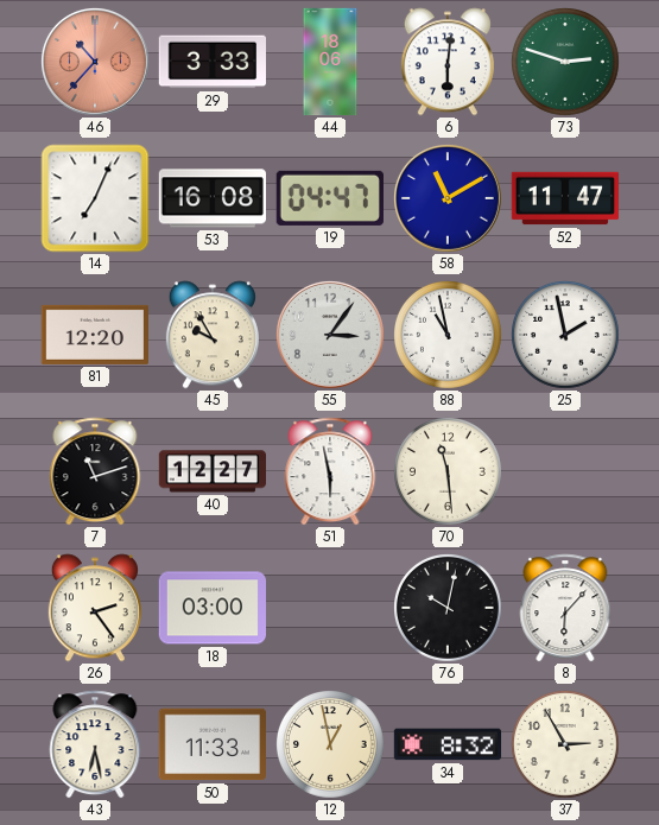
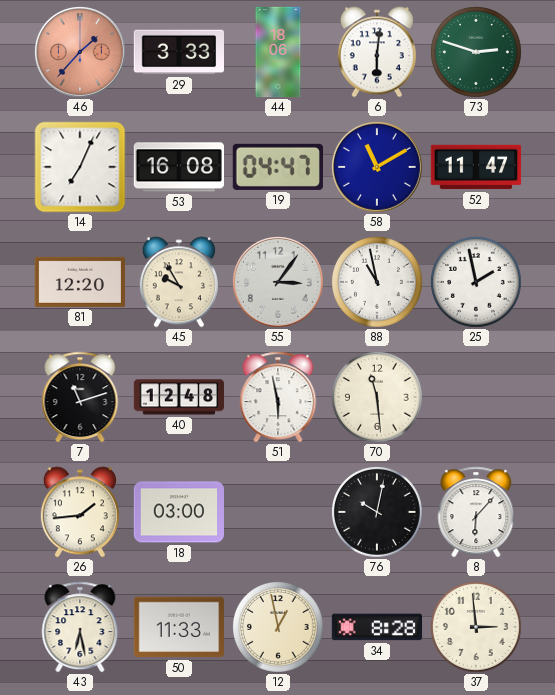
46: 10:37 -> 1:37 (80, 52)
40: 12:27 -> 12:48 (179, 397)
26: 2:24 -> 1:44 (80, 512)
34: 8:32 -> 8:28 (377, 627)
37: 2:55 -> 2:59 (477, 628)
